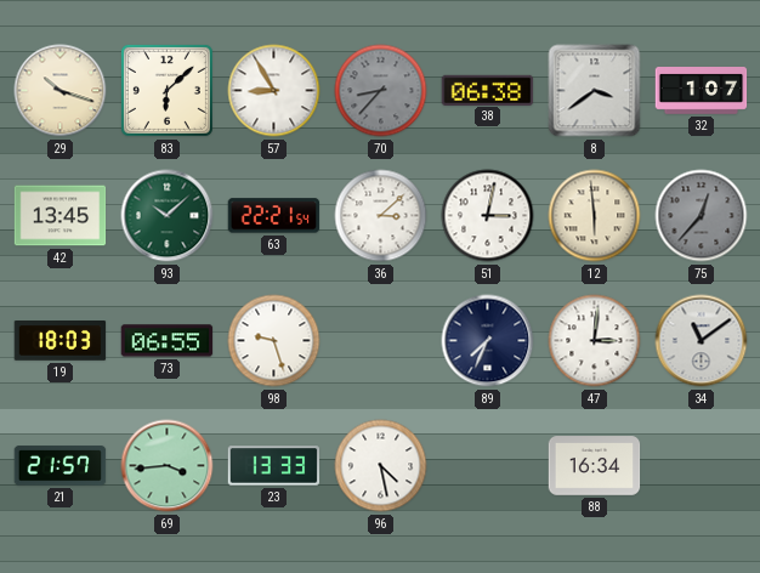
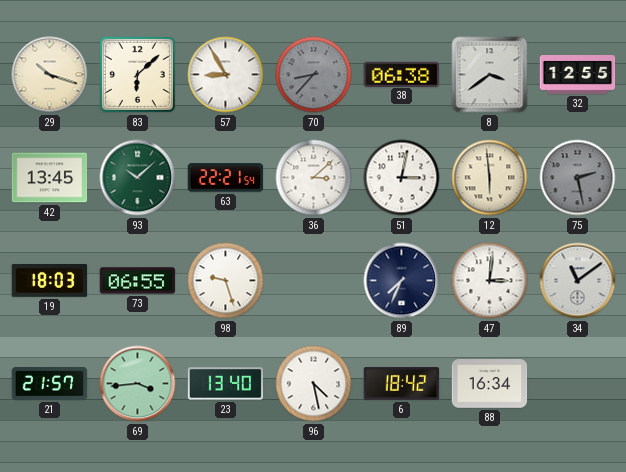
32: 1:07 -> 12:55 (578, 75)
75: 12:37 -> 2:28 (578, 178)
23: 13:33 -> 13:40 (226, 384)
6: none -> 18:42 (402, 384)
